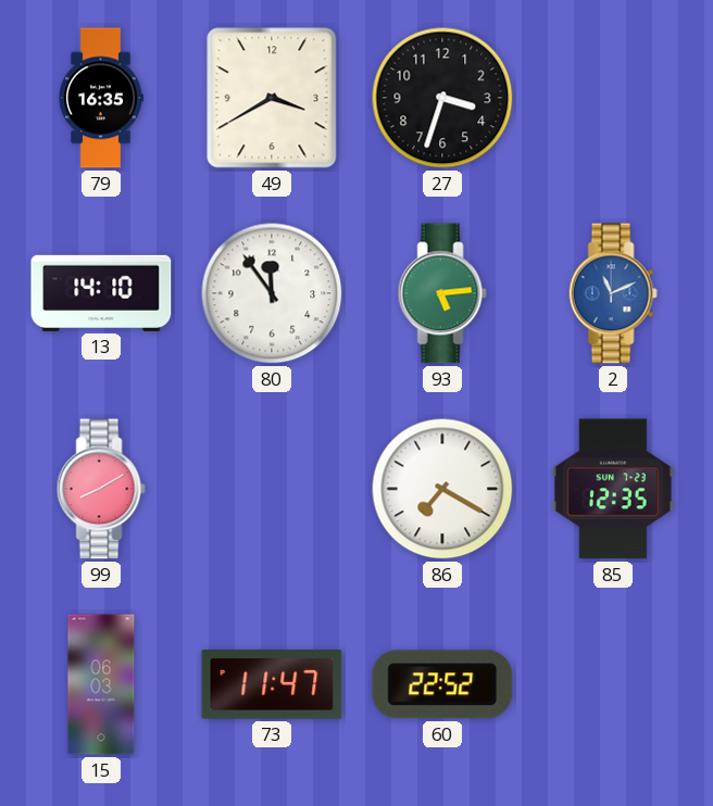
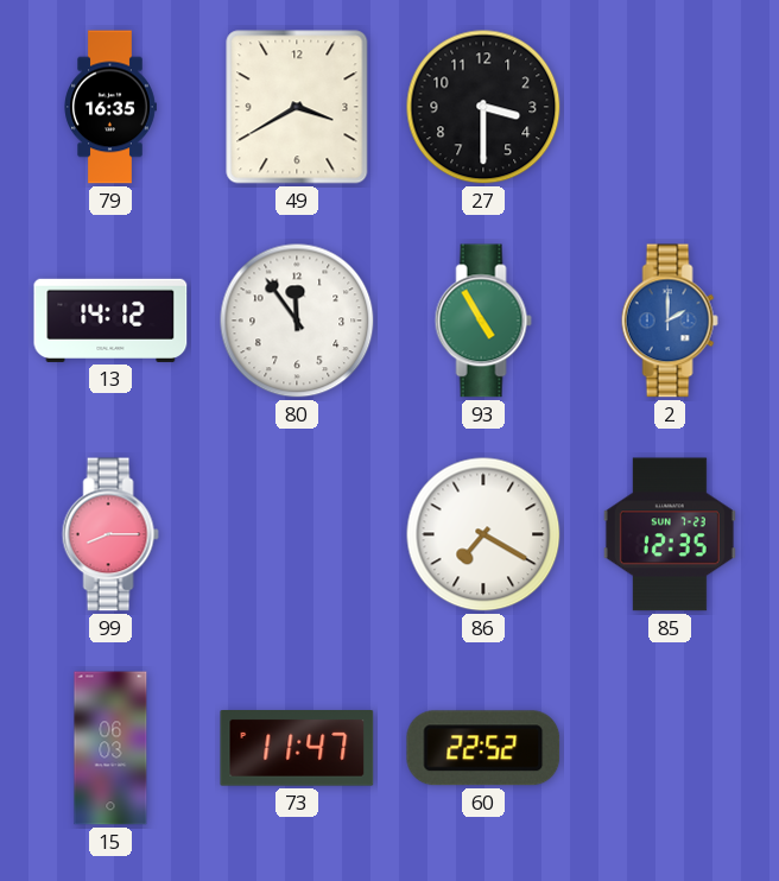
27: 3:33 -> 3:30 (483, 107)
13: 14:10 -> 14:12 (110, 321)
93: 5:14 -> 4:55 (483, 321)
2: 11:11 -> 2:00 (670, 321)
99: 8:10 -> 8:15 (110, 534)
